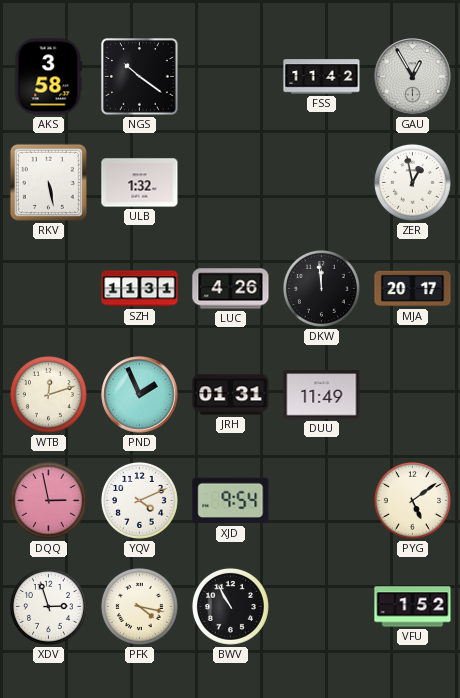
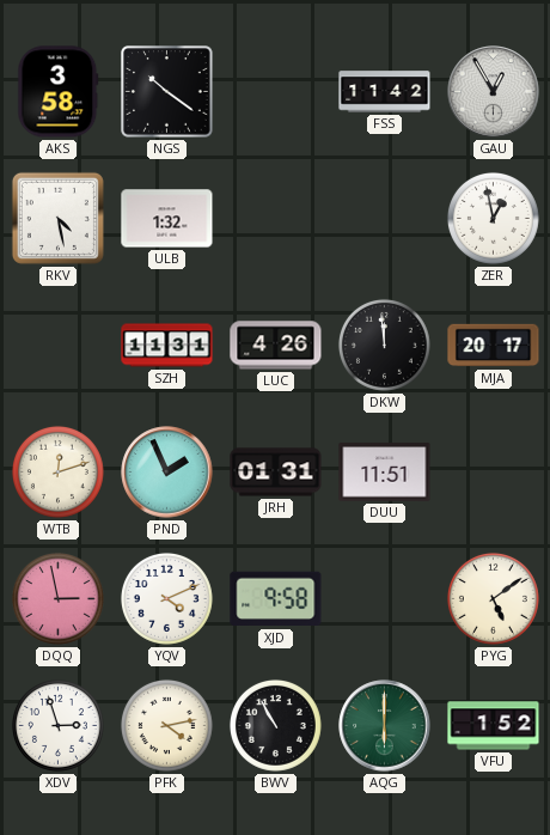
RKV: 5:28 -> 4:28 (57, 218)
DUU: 11:49 -> 11:51 (385, 473)
XJD: 9:54 -> 9:58 (276, 599)
PFK: 4:17 -> 4:13 (166, 725)
AQG: none -> 6:00 (385, 726)
